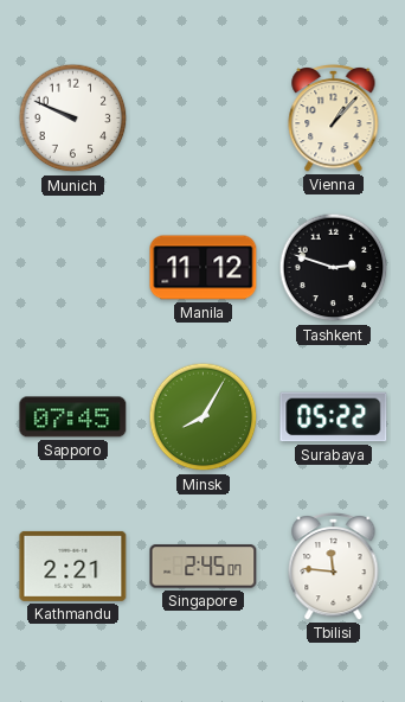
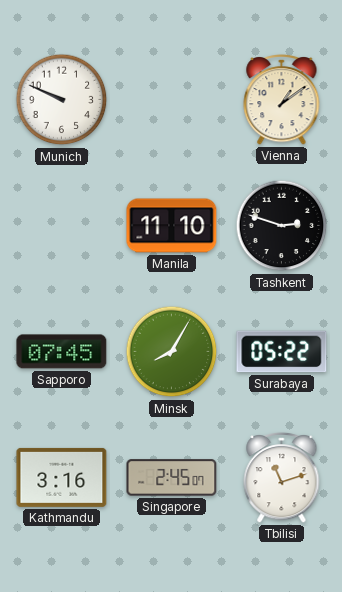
Vienna: 1:07 -> 1:09 (282, 100)
Manila: 11:12 -> 11:10 (172, 226)
Kathmandu: 2:21 -> 3:16 (62, 477)
Tbilisi: 11:46 -> 11:12 (282, 478)
